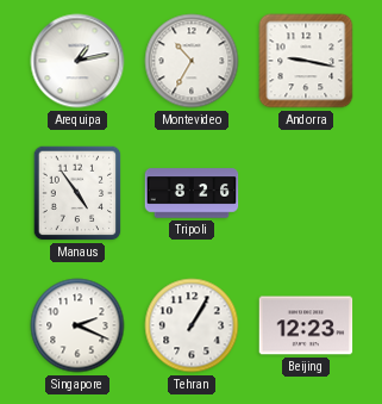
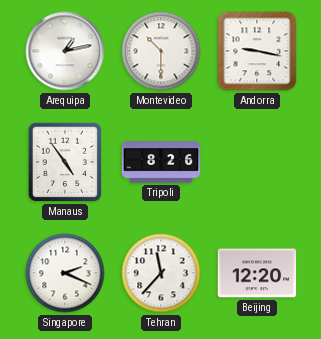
Montevideo: 10:35 -> 10:30 (161, 51)
Tehran: 1:05 -> 11:37 (161, 273)
Beijing: 12:23 -> 12:20 (257, 273)
